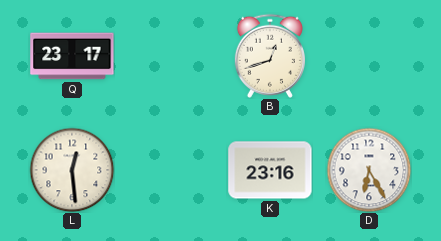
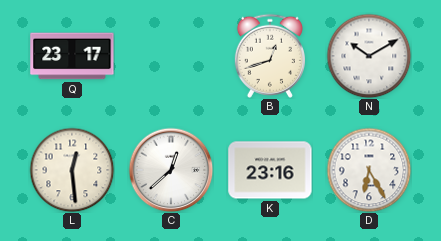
N: none -> 10:10 (369, 56)
C: none -> 12:38 (171, 170)
